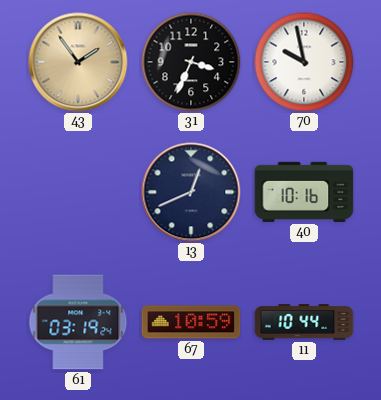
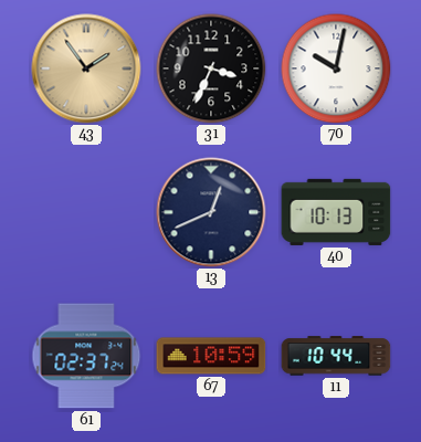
70: 9:58 -> 10:02 (336, 69)
40: 10:16 -> 10:13 (336, 212)
61: 03:19 -> 02:37 (86, 356)
